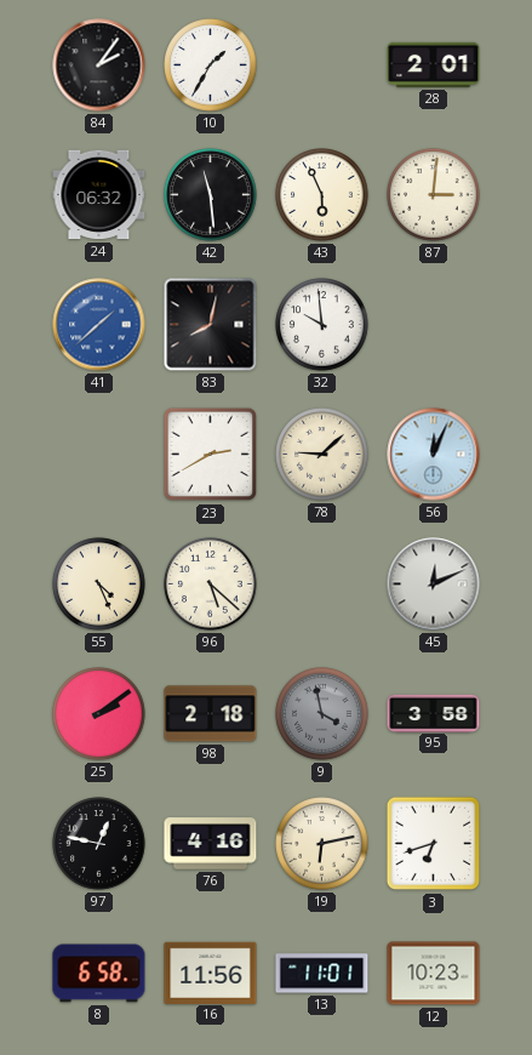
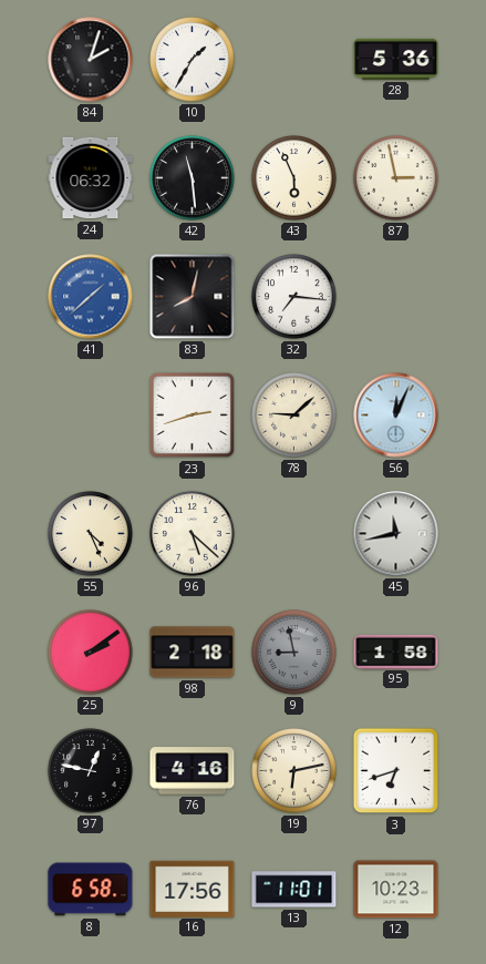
84: 2:06 -> 2:03 (91, 60)
28: 2:01 -> 5:36 (396, 59)
87: 3:01 -> 2:58 (396, 178)
32: 9:59 -> 7:16 (294, 297)
23: 2:40 -> 2:42 (193, 416)
45: 12:11 -> 11:43 (396, 534)
9: 3:58 -> 8:58 (294, 653)
95: 3:58 -> 1:58 (396, 652)
16: 11:56 -> 17:56 (193, 889)
